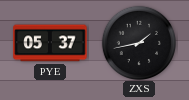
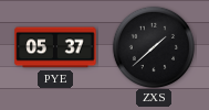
ZXS: 1:43 -> 1:38 (153, 46)
